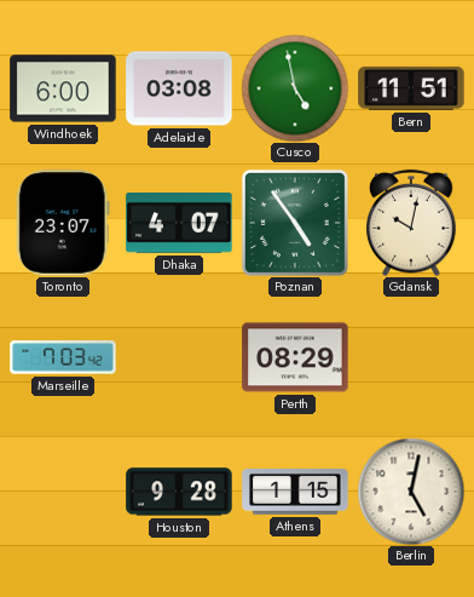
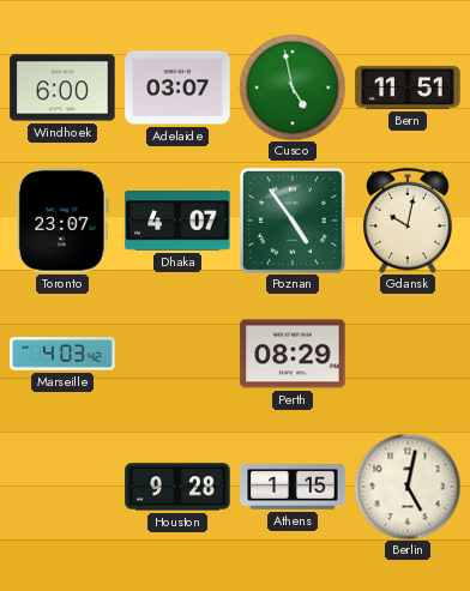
Adelaide: 03:08 -> 03:07 (177, 88)
Marseille: 7:03 -> 4:03 (62, 354)
